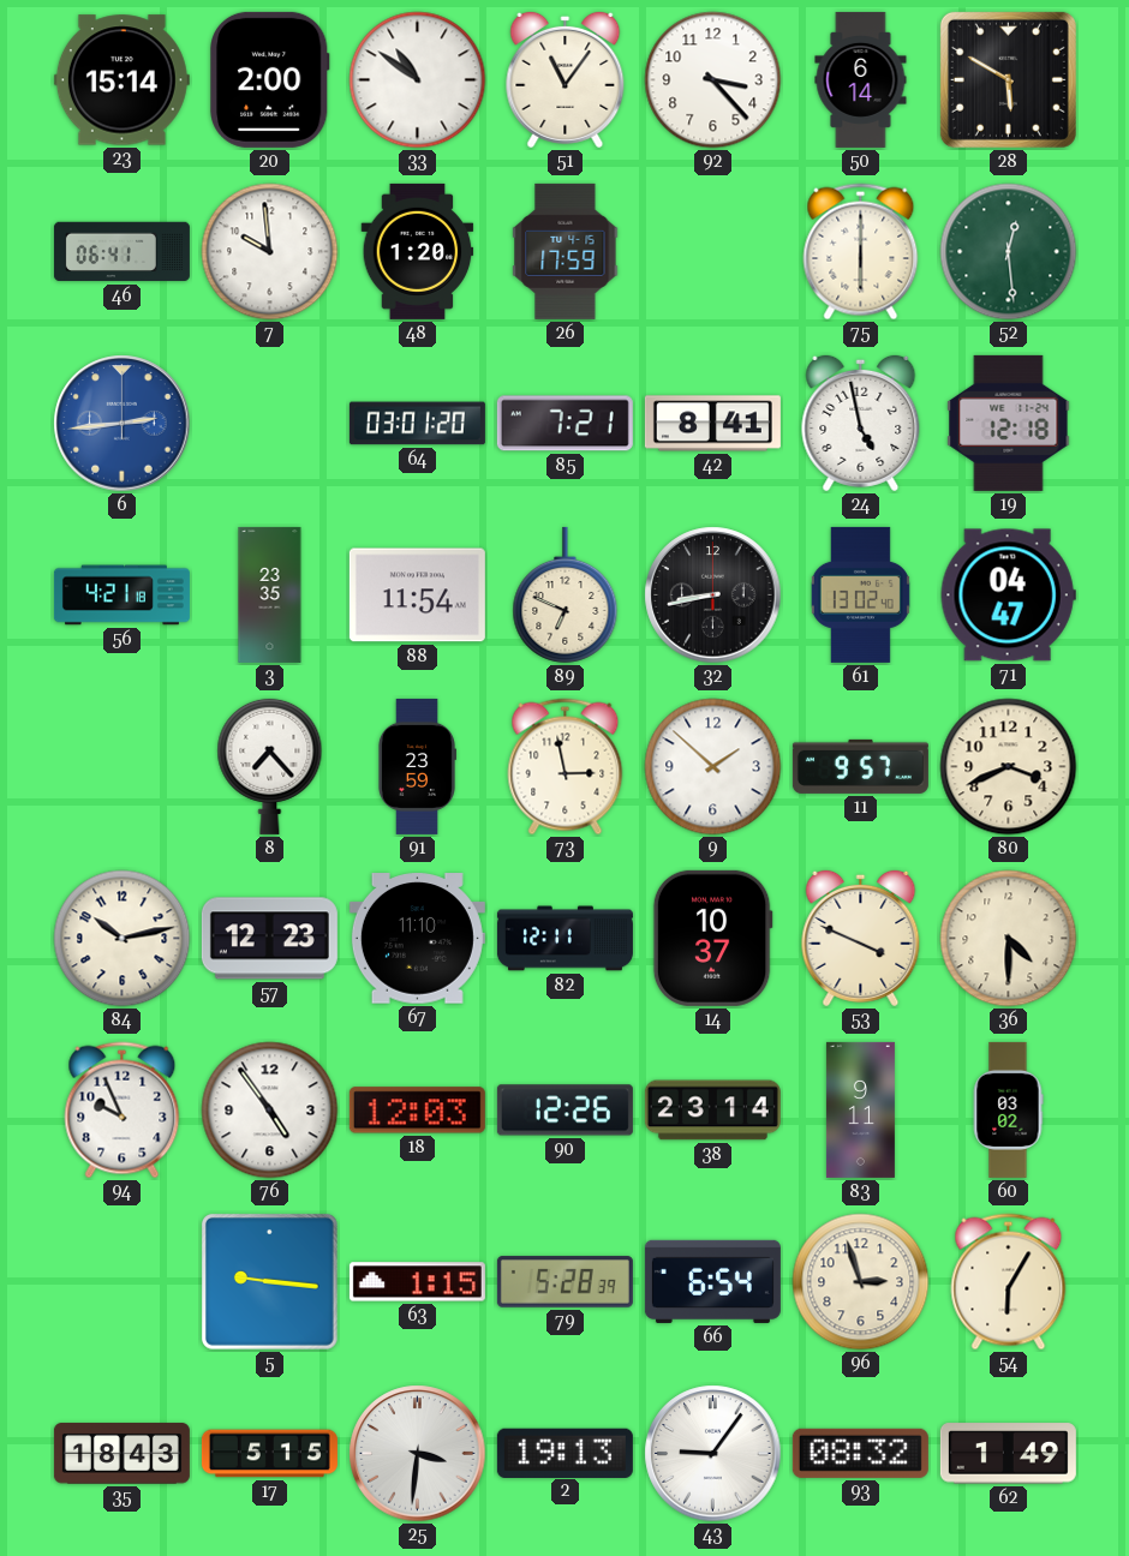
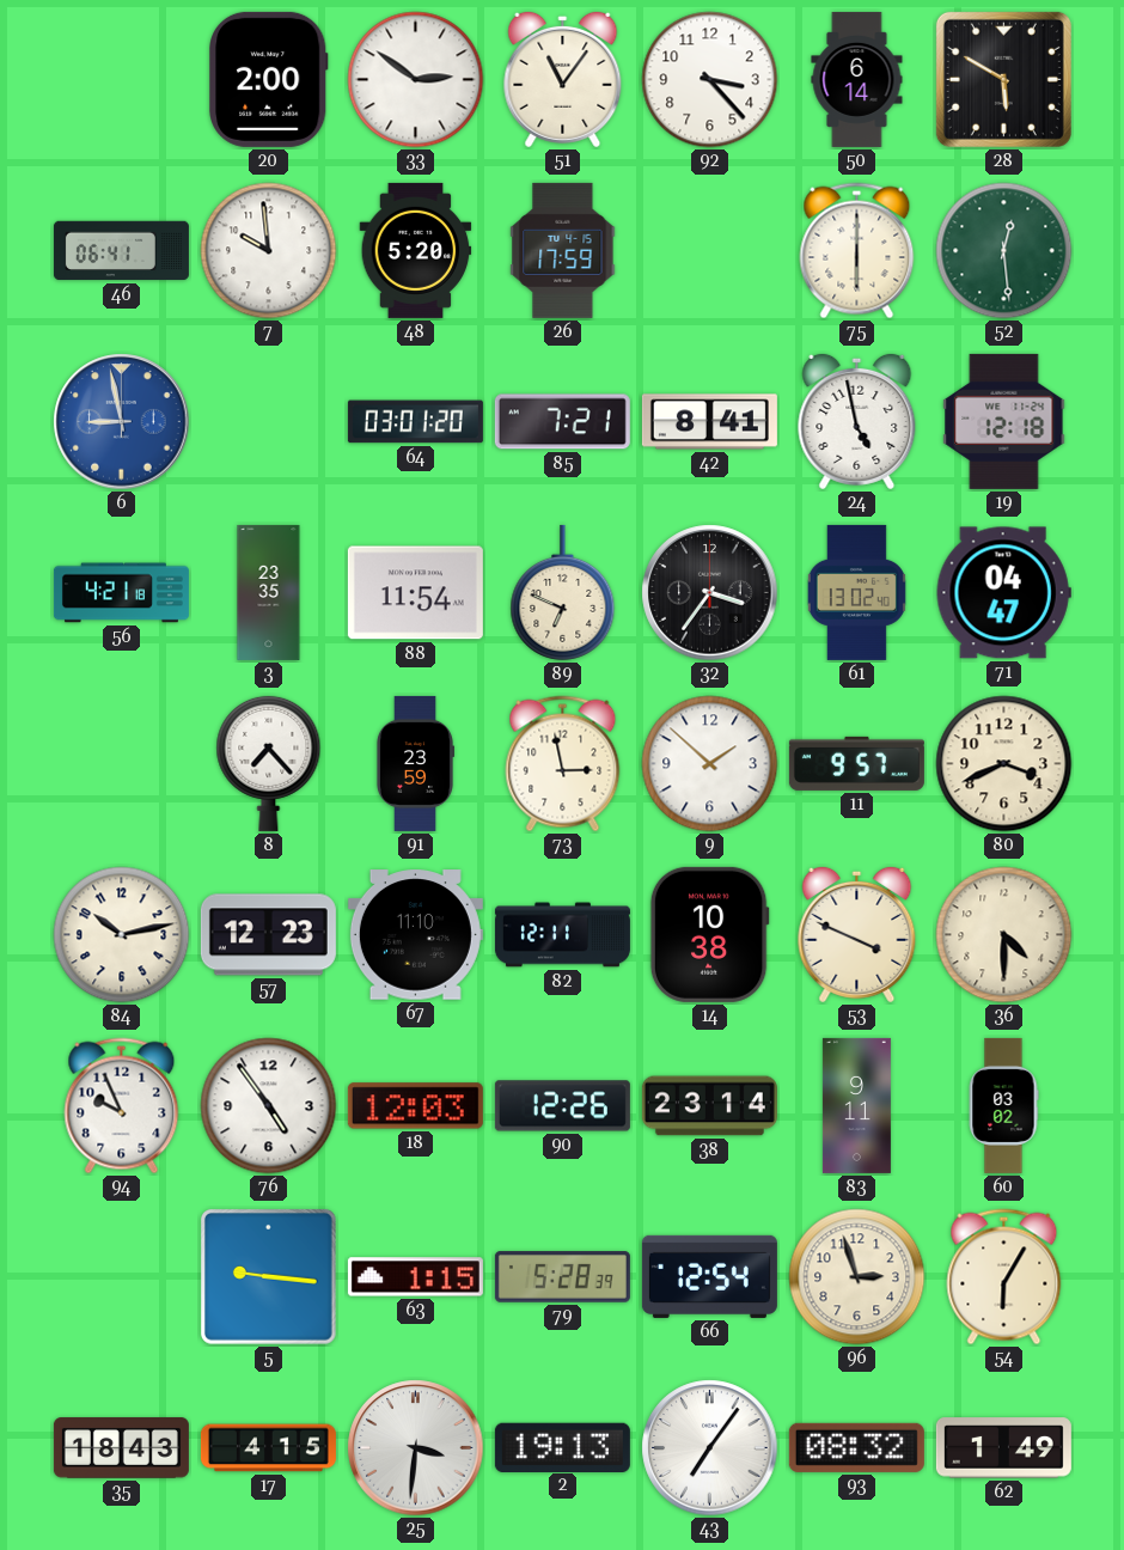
23: 15:14 -> none (121, 80)
33: 10:51 -> 2:51 (416, 80)
48: 1:20 -> 5:20 (416, 250)
6: 2:44 -> 8:58 (122, 422)
32: 8:43 -> 3:36 (710, 593)
14: 10:37 -> 10:38 (709, 934)
66: 6:54 -> 12:54 (709, 1276)
17: 5:15 -> 4:15 (268, 1448)
43: 9:06 -> 7:06 (710, 1448)
